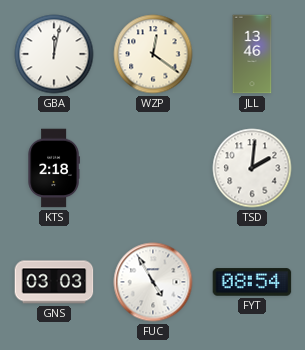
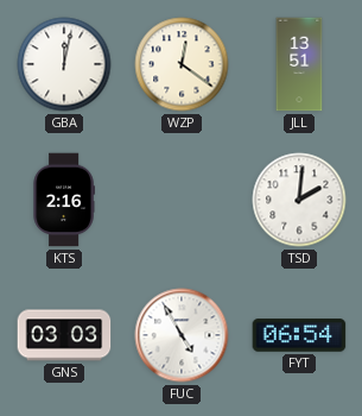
JLL: 13:46 -> 13:51 (299, 64)
KTS: 2:18 -> 2:16 (64, 200)
FYT: 08:54 -> 06:54 (299, 335)
